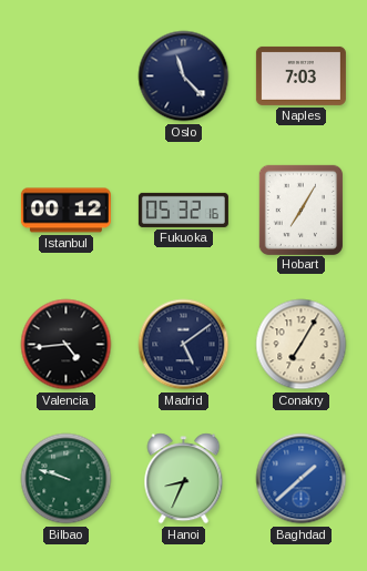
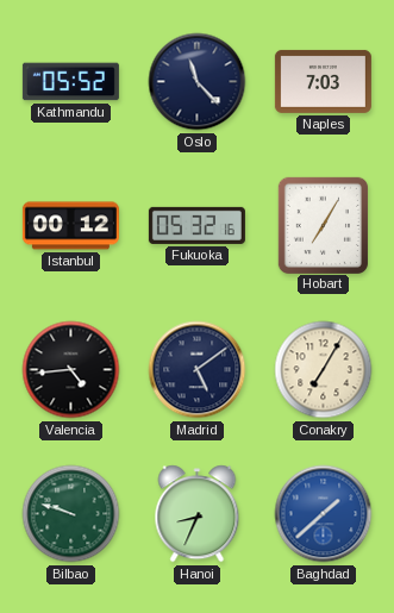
Kathmandu: none -> 05:52 (70, 82)
